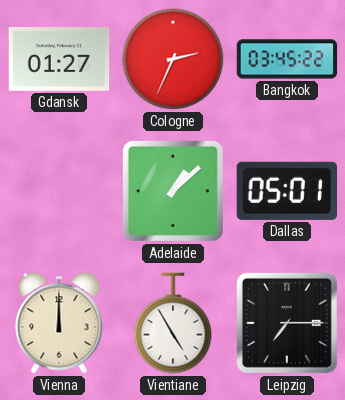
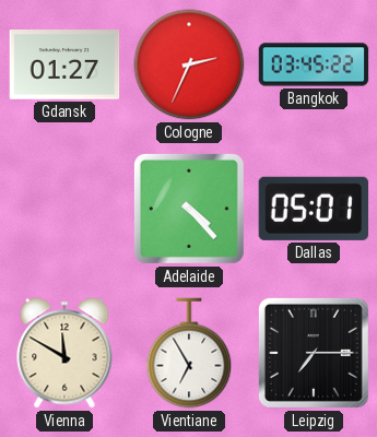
Adelaide: 1:08 -> 4:23 (189, 209)
Vienna: 12:00 -> 11:50 (64, 353)
Vientiane: 4:55 -> 6:55 (189, 353)
